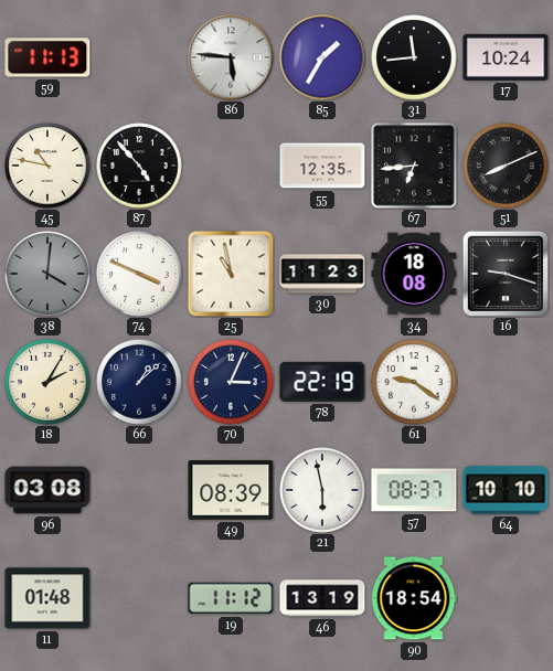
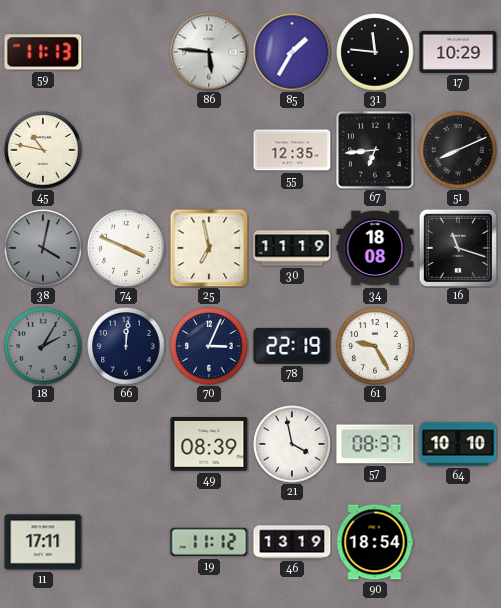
31: 11:44 -> 11:46 (375, 52)
17: 10:24 -> 10:29 (458, 52)
87: 4:53 -> none (139, 166)
38: 4:01 -> 4:02 (43, 248)
25: 10:58 -> 6:58 (209, 248)
30: 11:23 -> 11:19 (292, 248)
16: 9:18 -> 11:18 (458, 248)
18 dial: cream -> grey (43, 346)
66: 1:08 -> 12:01 (126, 346)
61: 9:21 -> 9:25 (375, 346)
96: 03:08 -> none (47, 490)
21: 5:58 -> 3:58 (292, 444)
11: 01:48 -> 17:11 (43, 542)
